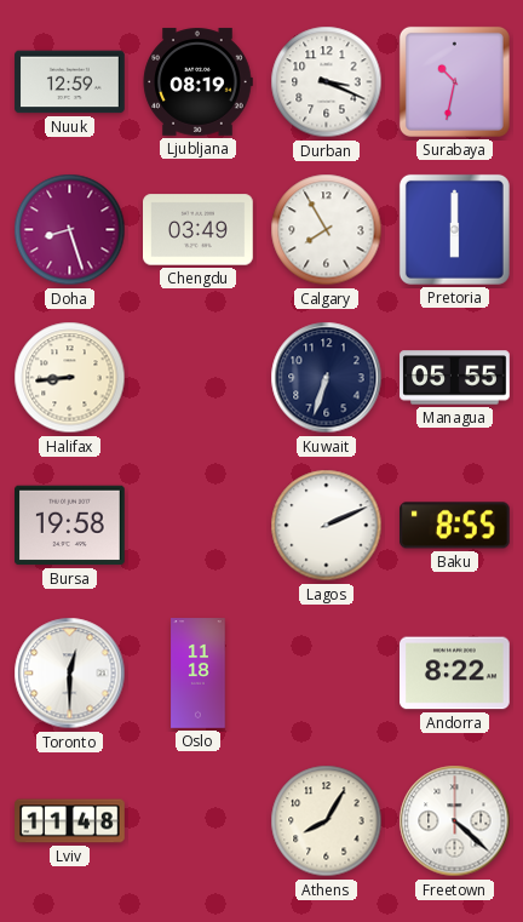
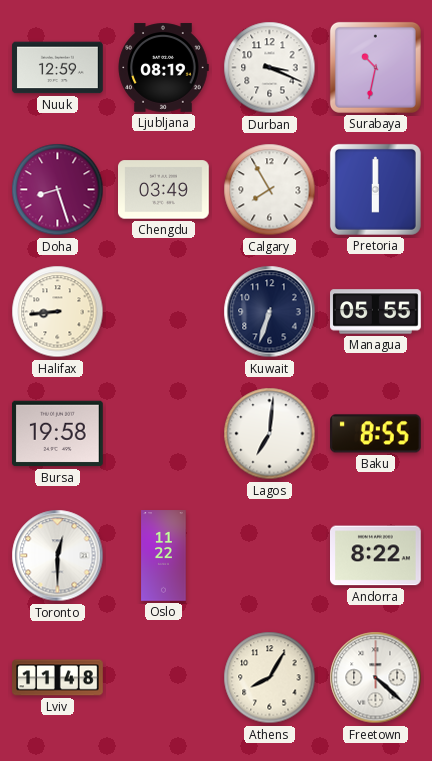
Lagos: 2:11 -> 7:01 (270, 434)
Oslo: 11:18 -> 11:22 (164, 556)
